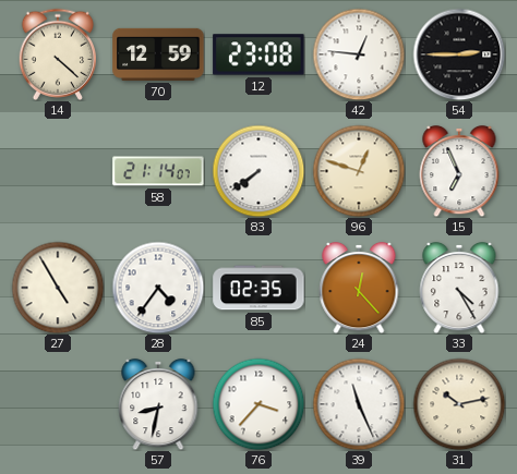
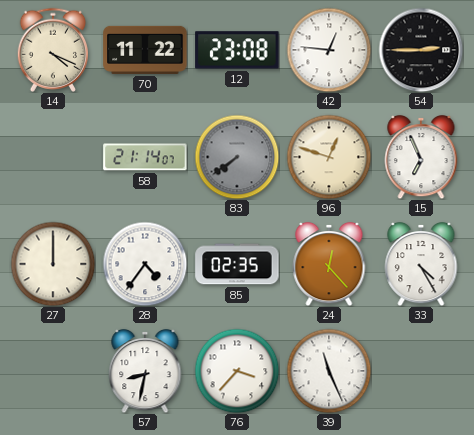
14: 4:22 -> 4:19 (53, 50)
70: 12:59 -> 11:22 (145, 50)
83 dial: white -> grey (237, 157)
27: 4:55 -> 12:00 (53, 264)
31: 10:13 -> none (459, 404)
